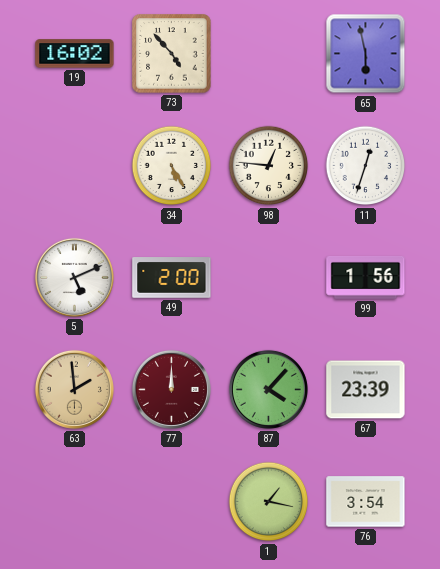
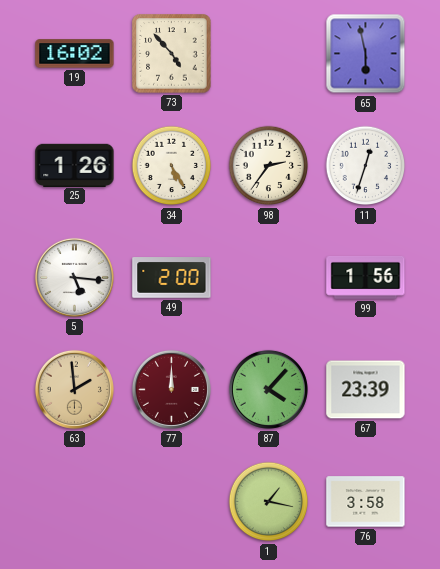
25: none -> 1:26 (75, 165)
98: 12:46 -> 2:36 (269, 166)
5: 5:11 -> 5:16 (74, 277)
76: 3:54 -> 3:58 (366, 502)
